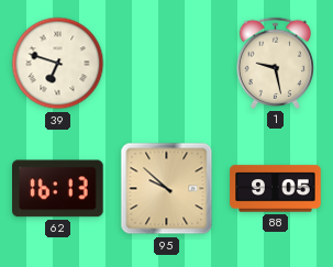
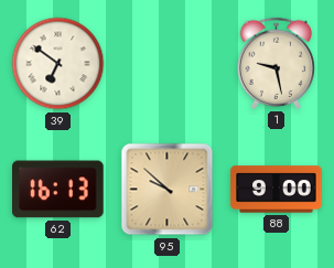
39: 6:48 -> 6:51 (58, 64)
88: 9:05 -> 9:00 (277, 190)
